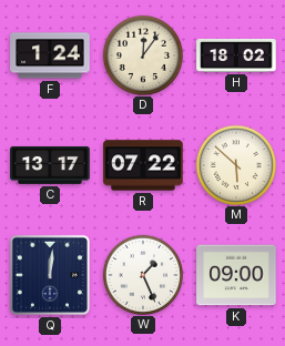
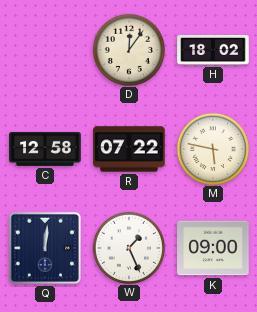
F: 1:24 -> none (50, 55)
C: 13:17 -> 12:58 (45, 149)
M: 5:52 -> 5:47 (212, 148)
